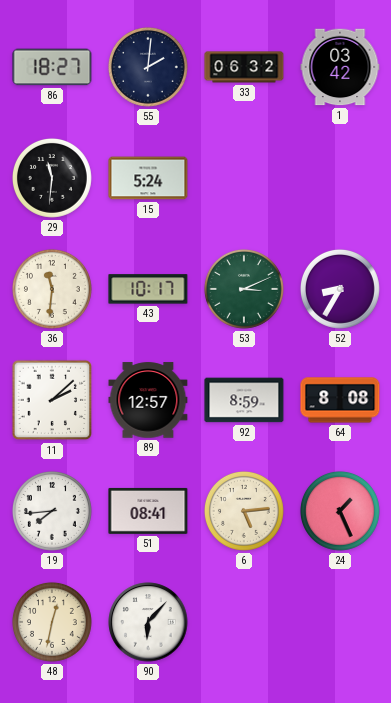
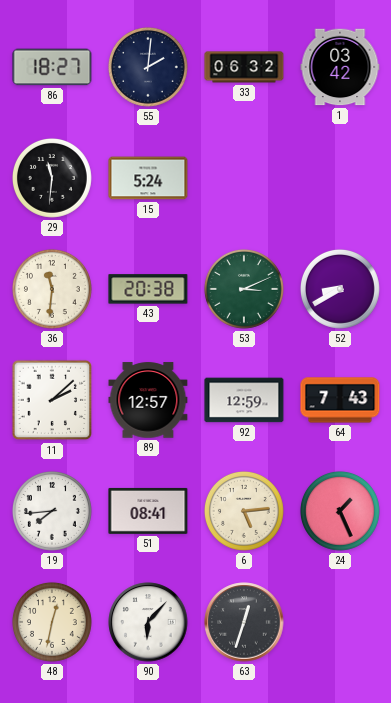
43: 10:17 -> 20:38 (148, 289)
52: 8:35 -> 8:40 (340, 289)
92: 8:59 -> 12:59 (244, 400)
64: 8:08 -> 7:43 (340, 400)
63: none -> 12:33 (244, 622)
